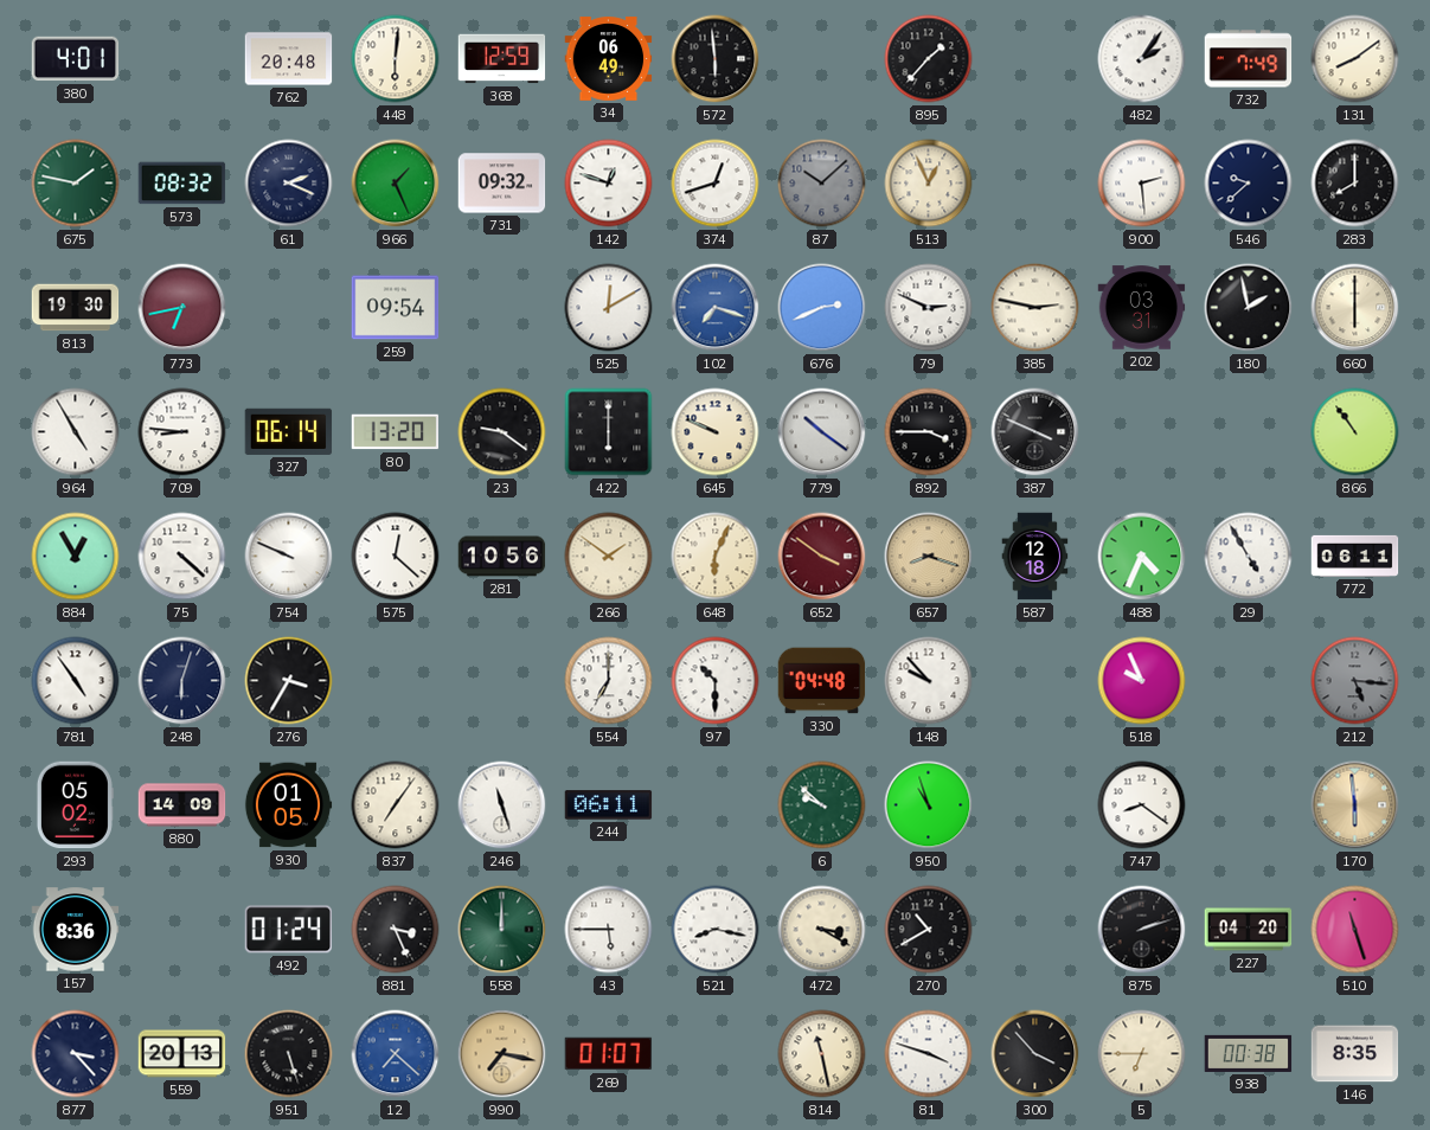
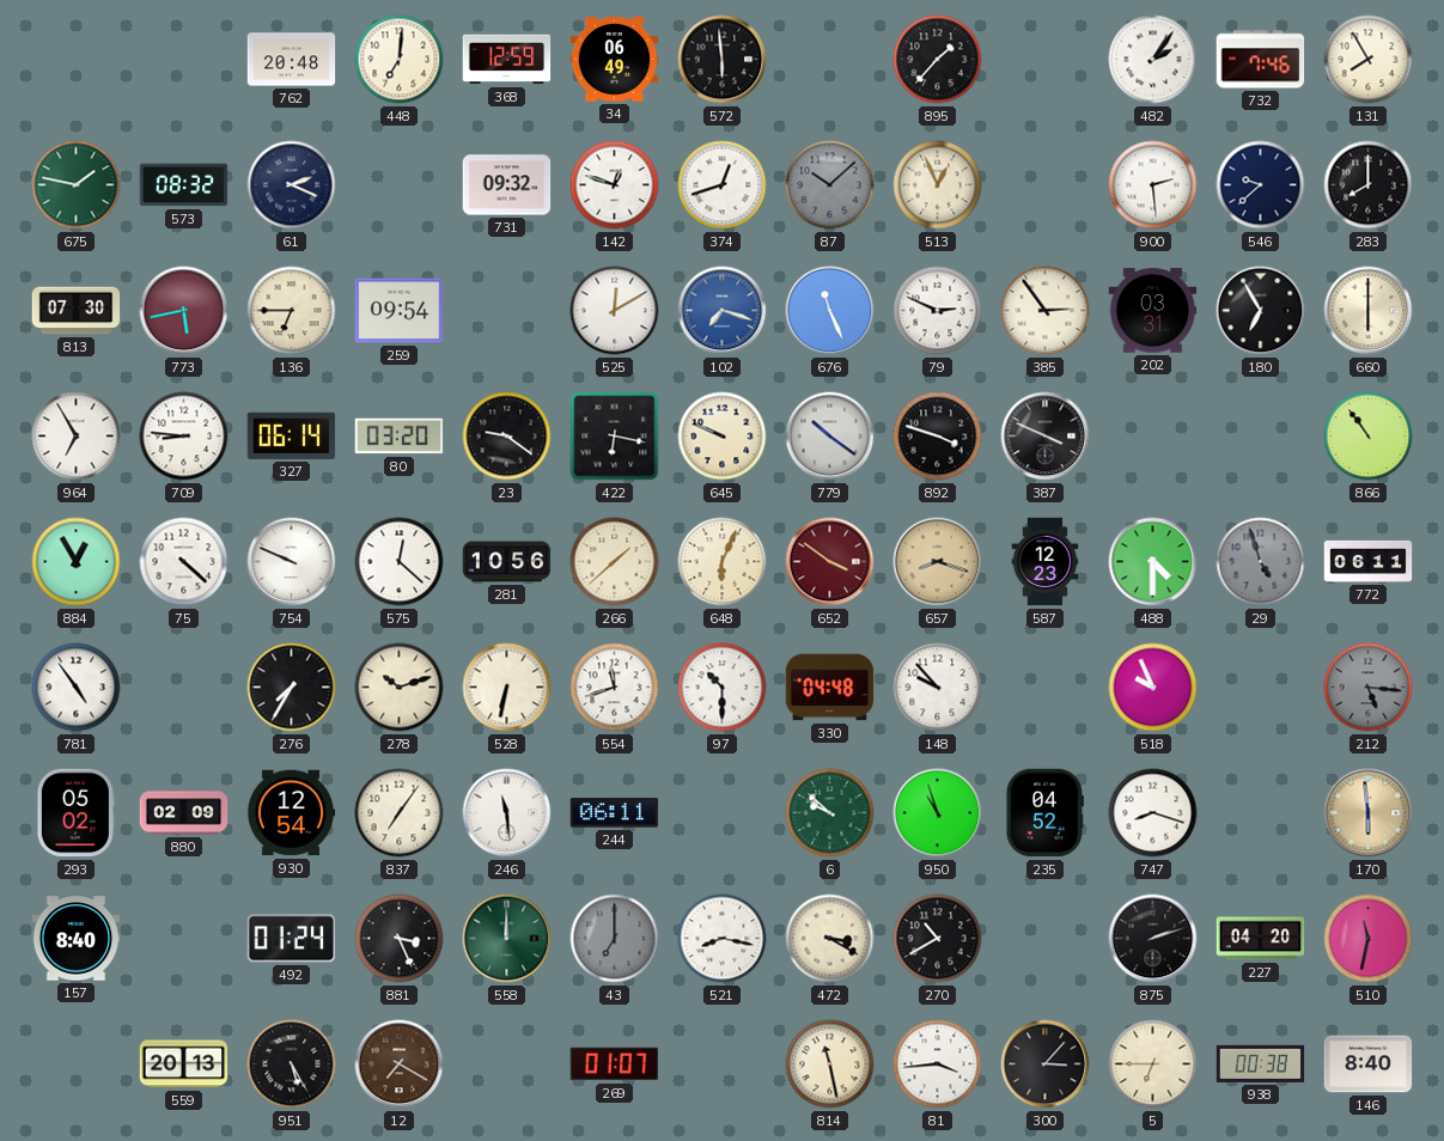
380: 4:01 -> none (76, 59)
448: 6:01 -> 7:01 (400, 60)
732: 7:49 -> 7:46 (1261, 60)
131: 8:09 -> 7:55 (1369, 60)
966: 1:26 -> none (396, 184)
813: 19:30 -> 07:30 (77, 311)
773: 6:43 -> 5:43 (184, 311)
136: none -> 6:45 (292, 311)
676: 2:41 -> 11:26 (830, 311)
385: 2:47 -> 2:54 (1046, 311)
180: 1:58 -> 6:55 (1261, 311)
964: 4:55 -> 6:55 (77, 437)
80: 13:20 -> 03:20 (400, 437)
422: 6:00 -> 6:17 (615, 437)
892: 3:45 -> 3:48 (938, 437)
266: 1:51 -> 1:38 (615, 562)
587: 12:18 -> 12:23 (1046, 562)
488: 4:34 -> 4:30 (1153, 562)
29: 4:55 -> 4:57 (1261, 562)
29 dial: white -> grey (1261, 562)
248: 6:03 -> none (182, 681)
276: 3:35 -> 7:35 (292, 688)
278: none -> 10:12 (400, 688)
528: none -> 6:32 (507, 688)
554: 7:00 -> 11:42 (615, 688)
880: 14:09 -> 02:09 (184, 813)
930: 01:05 -> 12:54 (291, 813)
246: 11:27 -> 11:29 (507, 813)
235: none -> 04:52 (1044, 813)
747: 8:21 -> 8:18 (1153, 813)
157: 8:36 -> 8:40 (77, 939)
43: 5:45 -> 7:00 (615, 939)
43 dial: white -> grey (615, 939)
510: 11:27 -> 11:32 (1369, 939)
877: 3:23 -> none (76, 1054)
951: 5:27 -> 5:25 (292, 1064)
12: 7:22 -> 7:20 (400, 1064)
12 dial: blue -> brown (400, 1064)
990: 7:17 -> none (502, 1054)
81: 3:48 -> 3:44 (938, 1064)
300: 3:53 -> 3:07 (1046, 1064)
146: 8:35 -> 8:40 (1369, 1064)
